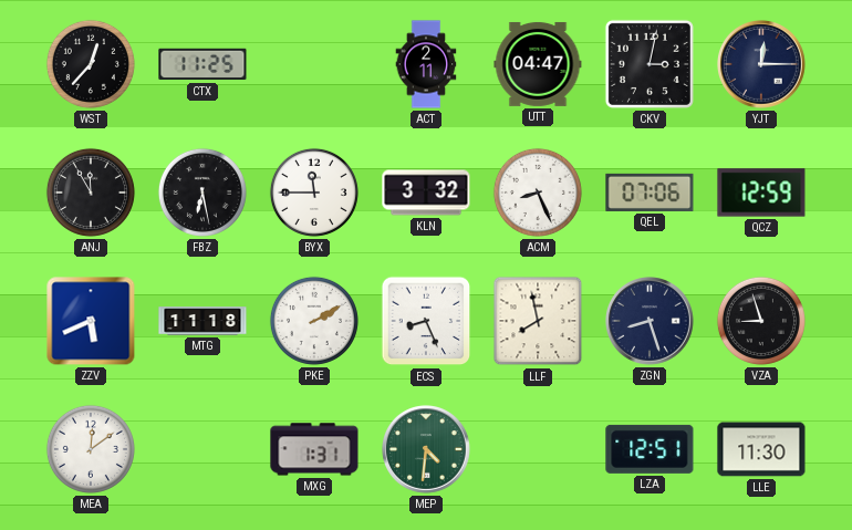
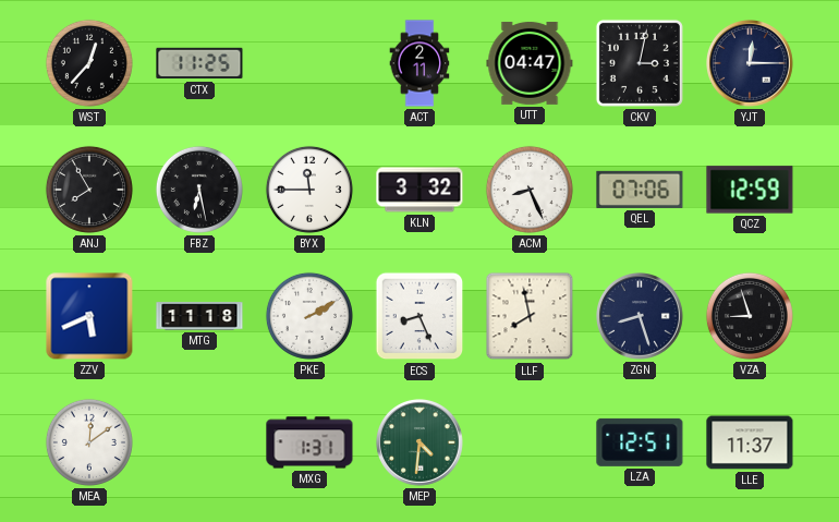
ANJ: 11:55 -> 7:55 (89, 190)
LLE: 11:30 -> 11:37 (750, 442)
